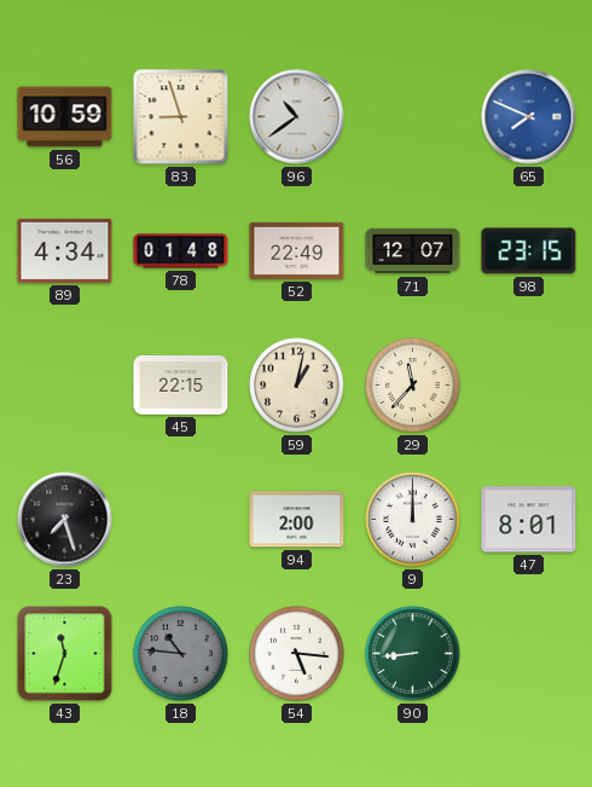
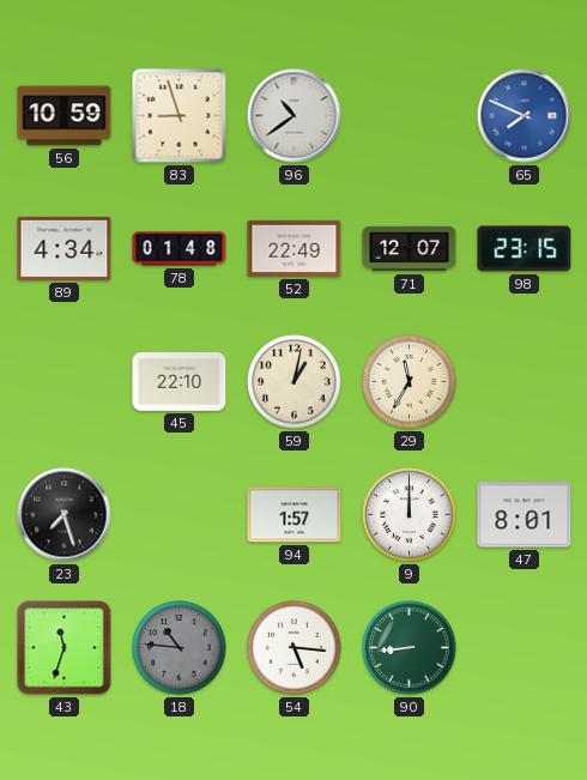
45: 22:15 -> 22:10 (180, 382)
29: 11:37 -> 11:35 (410, 382)
94: 2:00 -> 1:57 (295, 515)
